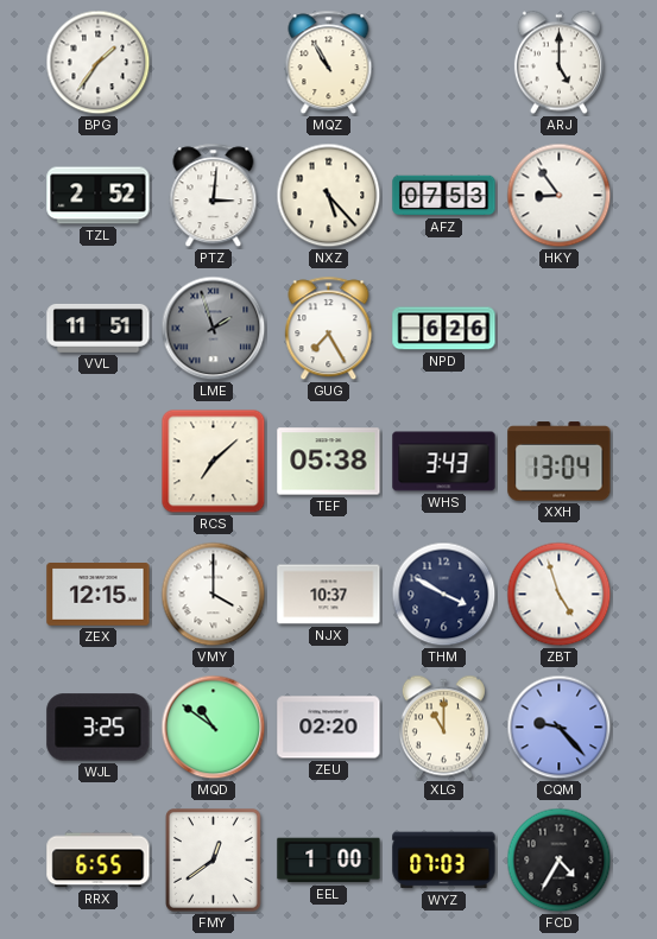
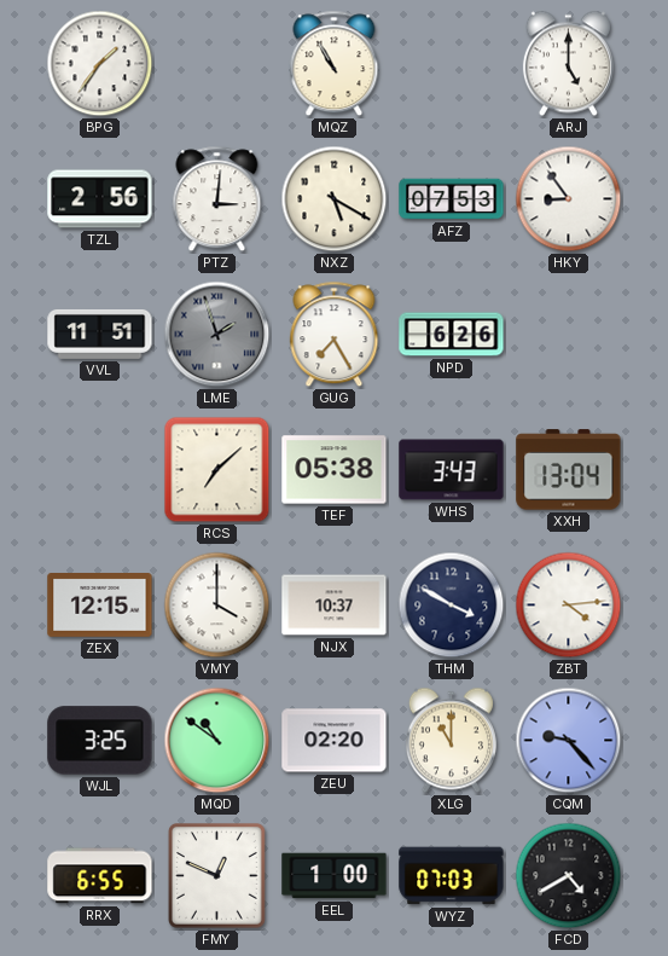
TZL: 2:52 -> 2:56 (100, 199)
NXZ: 5:23 -> 5:20 (335, 199)
ZBT: 4:57 -> 4:14 (569, 606)
FMY: 12:39 -> 12:49 (216, 876)
FCD: 4:35 -> 4:40 (569, 876)
